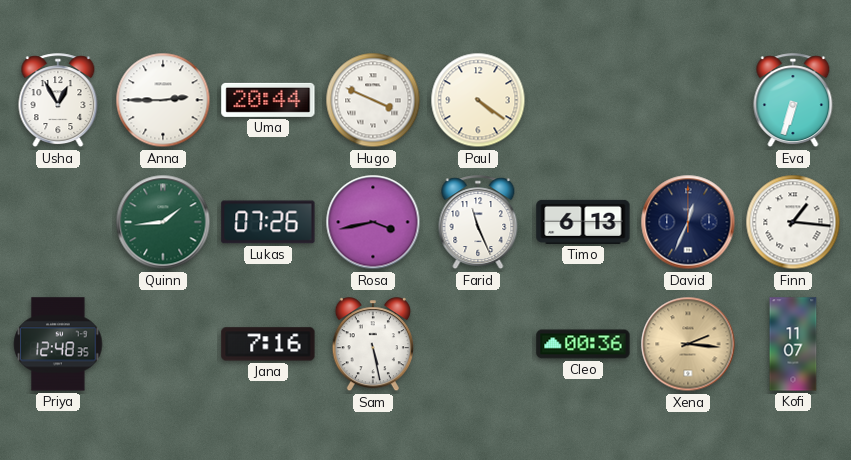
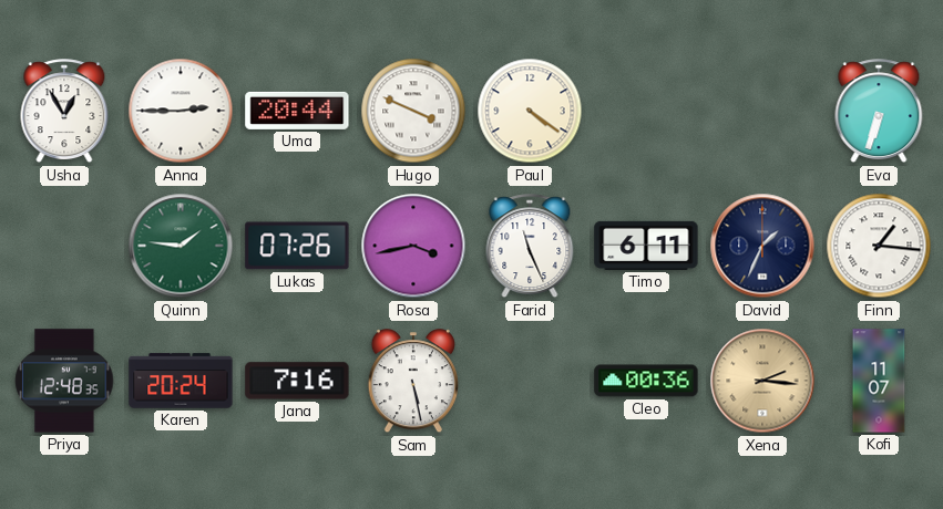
Quinn: 1:44 -> 1:46 (181, 246)
Timo: 6:13 -> 6:11 (646, 246)
David: 12:34 -> 1:34 (762, 246)
Karen: none -> 20:24 (181, 381)
